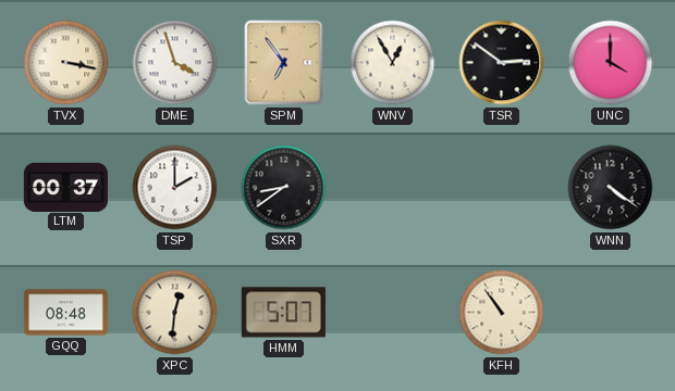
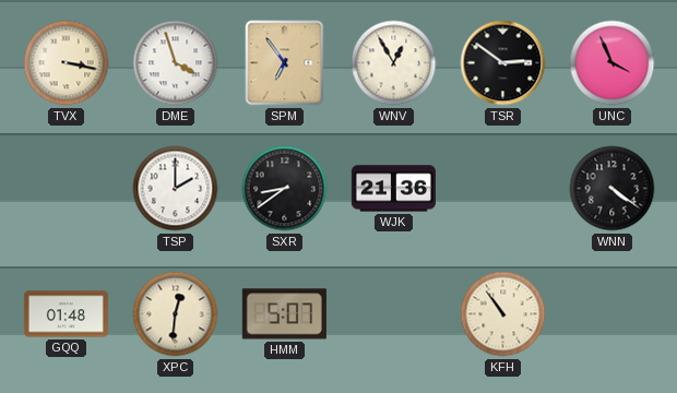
UNC: 4:00 -> 3:56 (613, 63)
LTM: 00:37 -> none (65, 187)
WJK: none -> 21:36 (393, 189)
GQQ: 08:48 -> 01:48 (66, 314)
